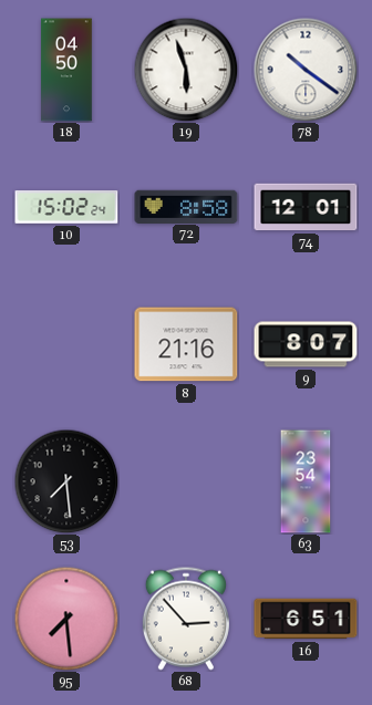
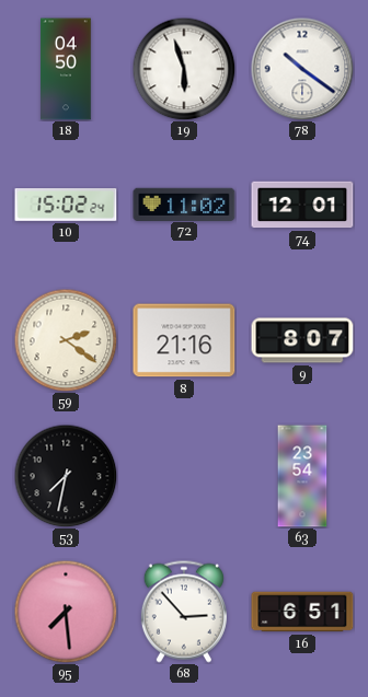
72: 8:58 -> 11:02 (184, 204)
59: none -> 2:21 (66, 340)
53: 7:29 -> 7:32 (66, 476)
